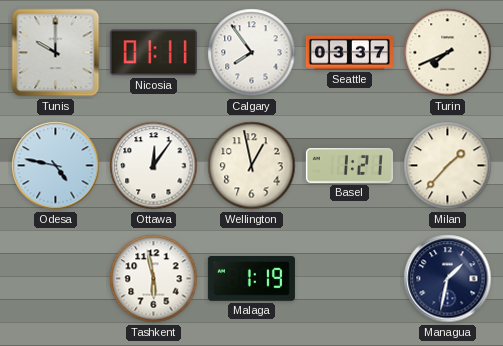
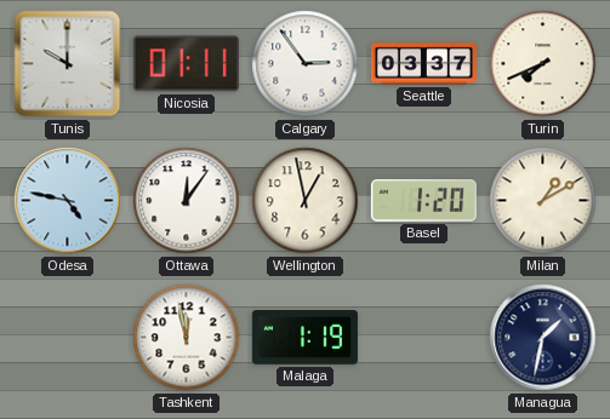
Calgary: 7:54 -> 2:54 (306, 64)
Basel: 1:21 -> 1:20 (423, 200)
Milan: 1:37 -> 1:10 (543, 201)
Tashkent: 5:58 -> 11:58 (187, 338)
